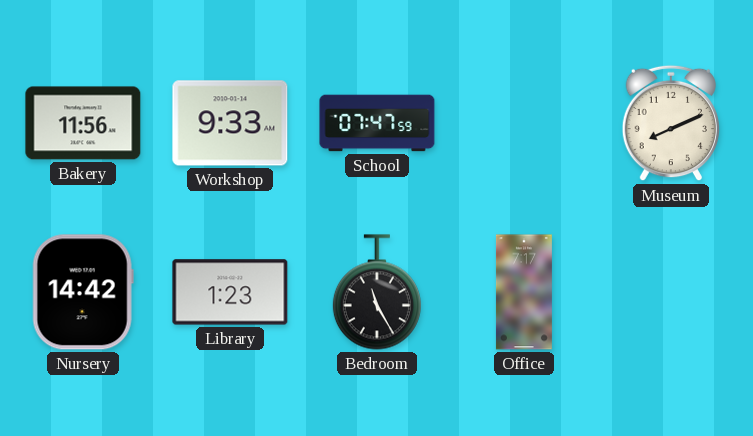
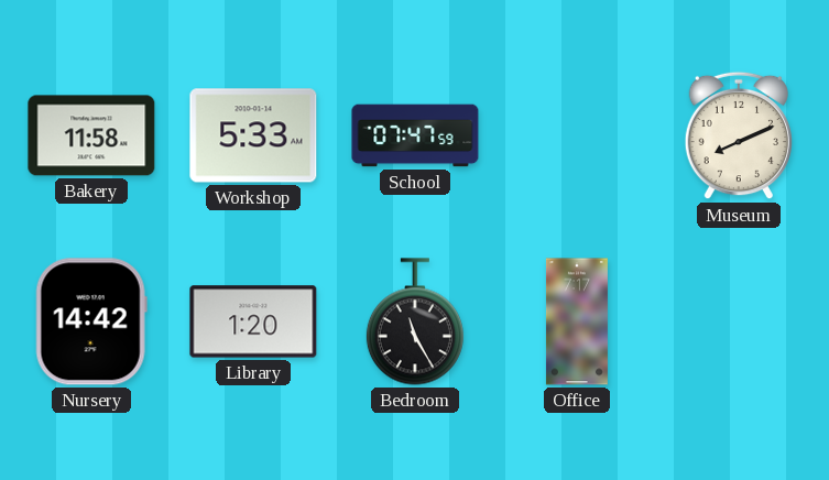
Bakery: 11:56 -> 11:58 (91, 135)
Workshop: 9:33 -> 5:33 (253, 135)
Library: 1:23 -> 1:20 (253, 321)
